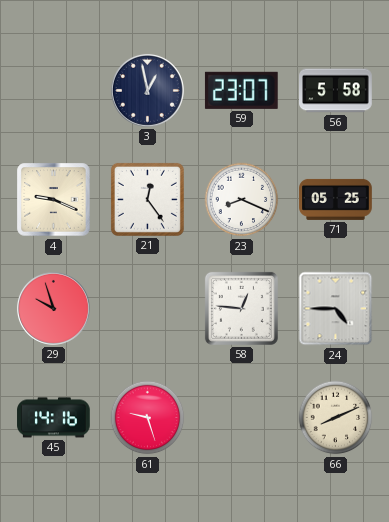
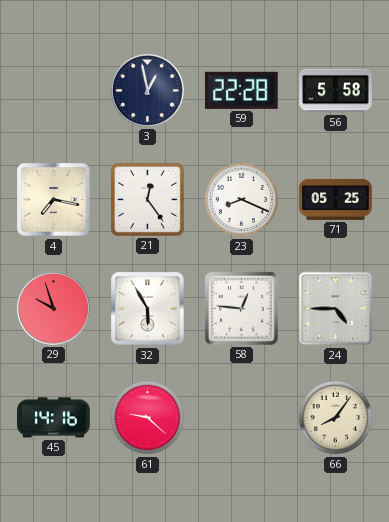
59: 23:07 -> 22:28 (241, 90)
4: 9:19 -> 7:17 (54, 200)
32: none -> 5:55 (148, 309)
61: 9:27 -> 9:22 (148, 418)
66: 8:11 -> 8:06 (336, 418)
